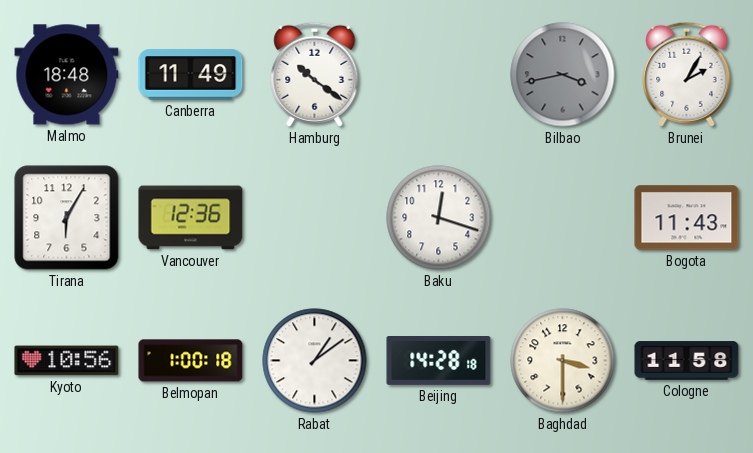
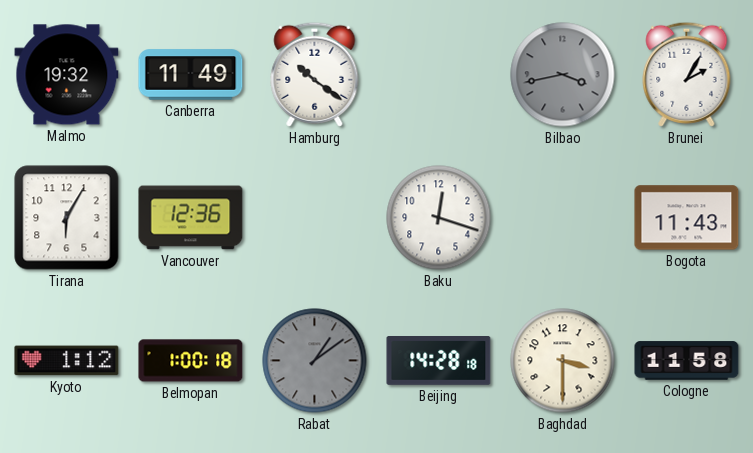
Malmo: 18:48 -> 19:32 (67, 75)
Kyoto: 10:56 -> 1:12 (67, 361)
Rabat dial: white -> grey (315, 361)
